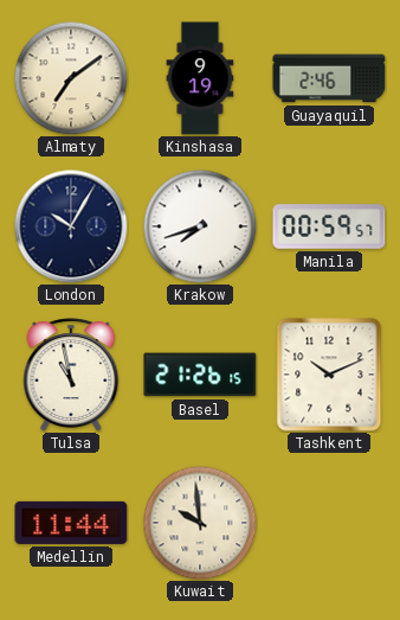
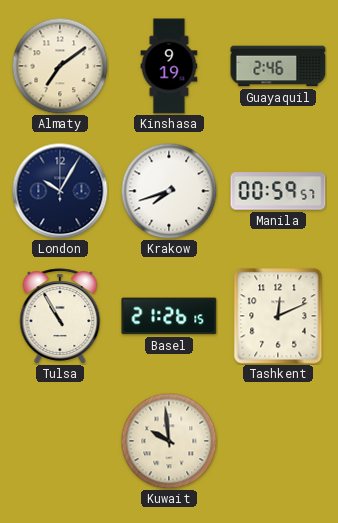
Tulsa: 10:58 -> 10:55 (60, 316)
Tashkent: 10:11 -> 12:11 (278, 316)
Medellin: 11:44 -> none (71, 523)
